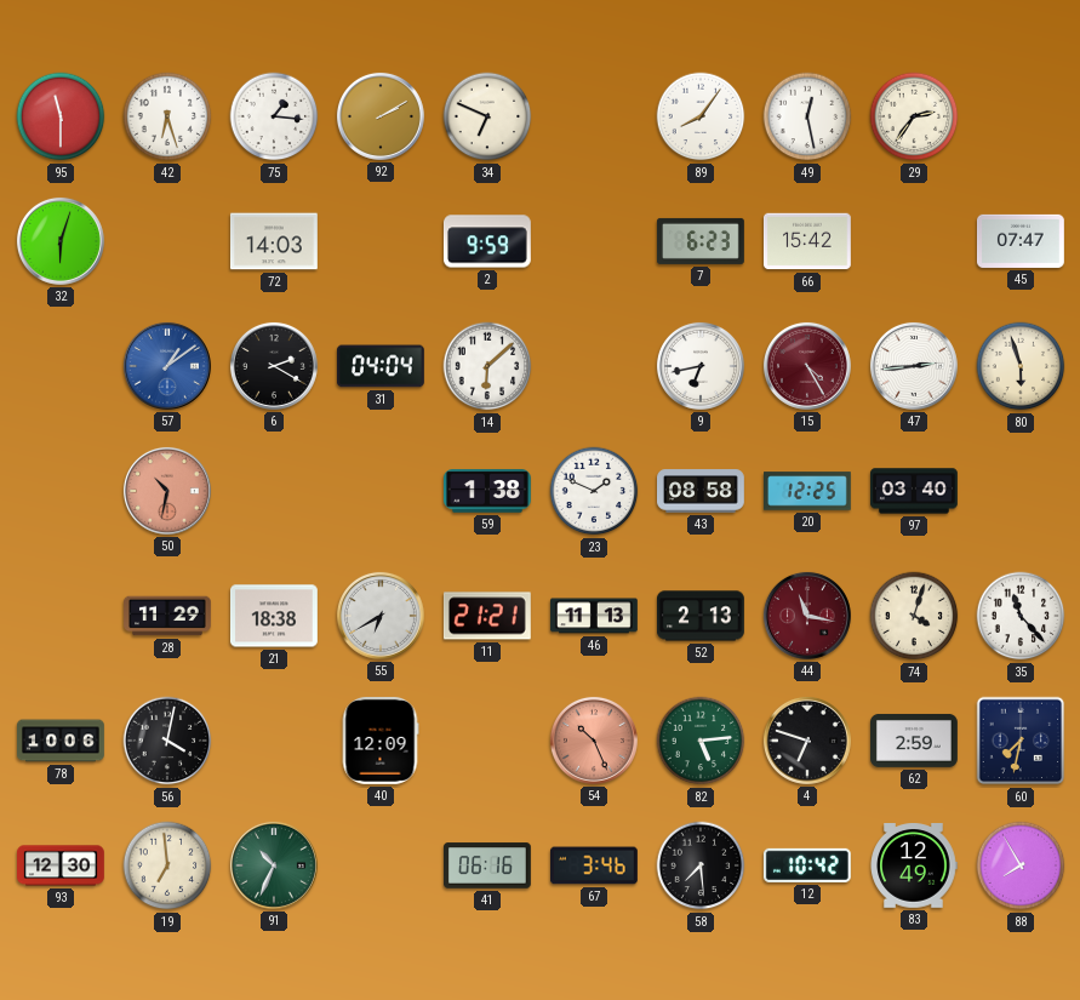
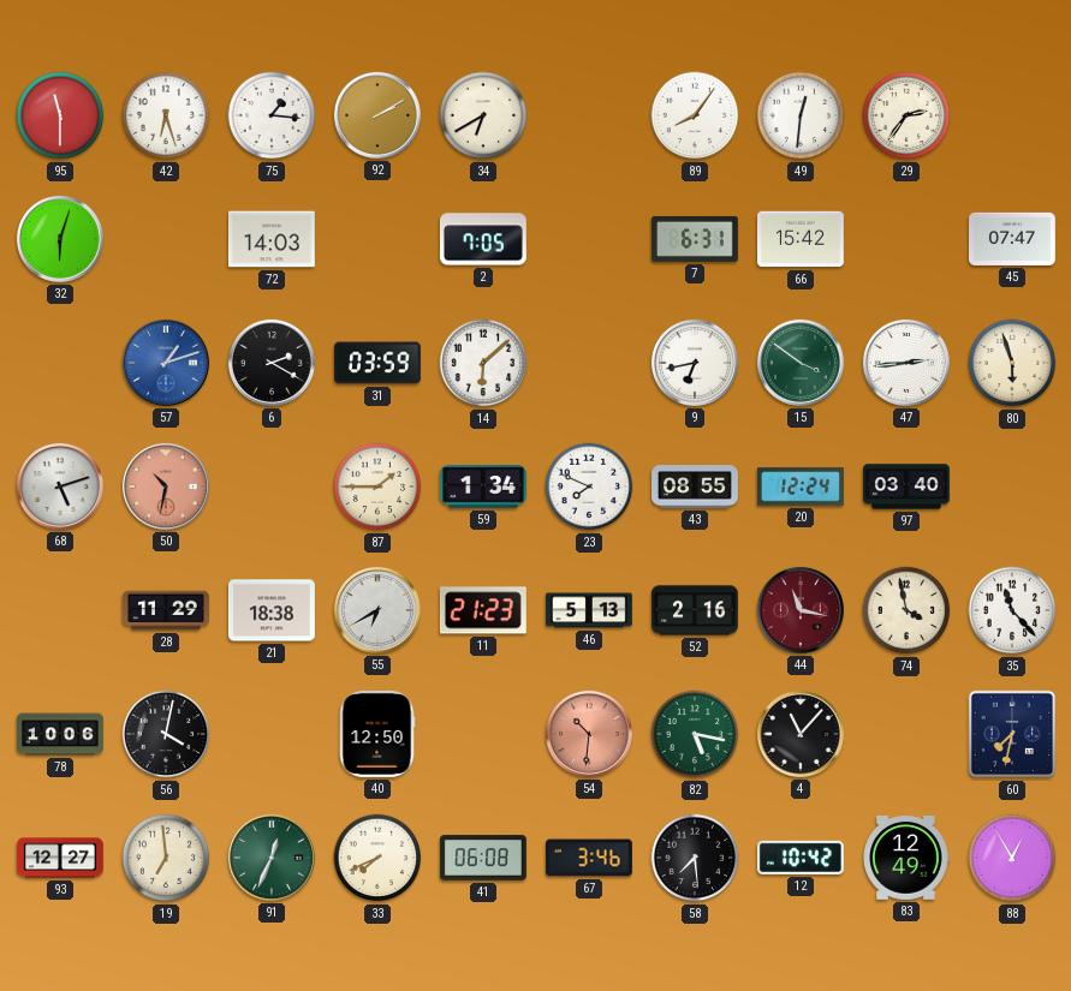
34: 6:49 -> 6:40 (483, 115)
49: 12:28 -> 12:31 (801, 115)
2: 9:59 -> 7:05 (483, 239)
7: 6:23 -> 6:31 (695, 239)
57: 1:09 -> 1:12 (166, 363)
31: 04:04 -> 03:59 (377, 363)
15: 4:25 -> 3:51 (801, 363)
15 dial: burgundy -> green (801, 363)
68: none -> 5:12 (60, 486)
87: none -> 1:45 (377, 486)
59: 1:38 -> 1:34 (483, 486)
23: 1:49 -> 7:49 (589, 486)
43: 08:58 -> 08:55 (696, 486)
20: 12:25 -> 12:24 (802, 486)
11: 21:21 -> 21:23 (483, 610)
46: 11:13 -> 5:13 (589, 610)
52: 2:13 -> 2:16 (696, 610)
74: 4:03 -> 3:58 (906, 610)
40: 12:09 -> 12:50 (377, 734)
54: 10:26 -> 10:31 (589, 734)
82: 5:14 -> 5:17 (695, 734)
4: 6:48 -> 11:07 (801, 734)
62: 2:59 -> none (915, 741)
93: 12:30 -> 12:27 (61, 858)
91: 10:34 -> 12:34 (272, 858)
33: none -> 7:41 (377, 858)
41: 06:16 -> 06:08 (484, 858)
88: 7:55 -> 12:55 (1012, 858)
